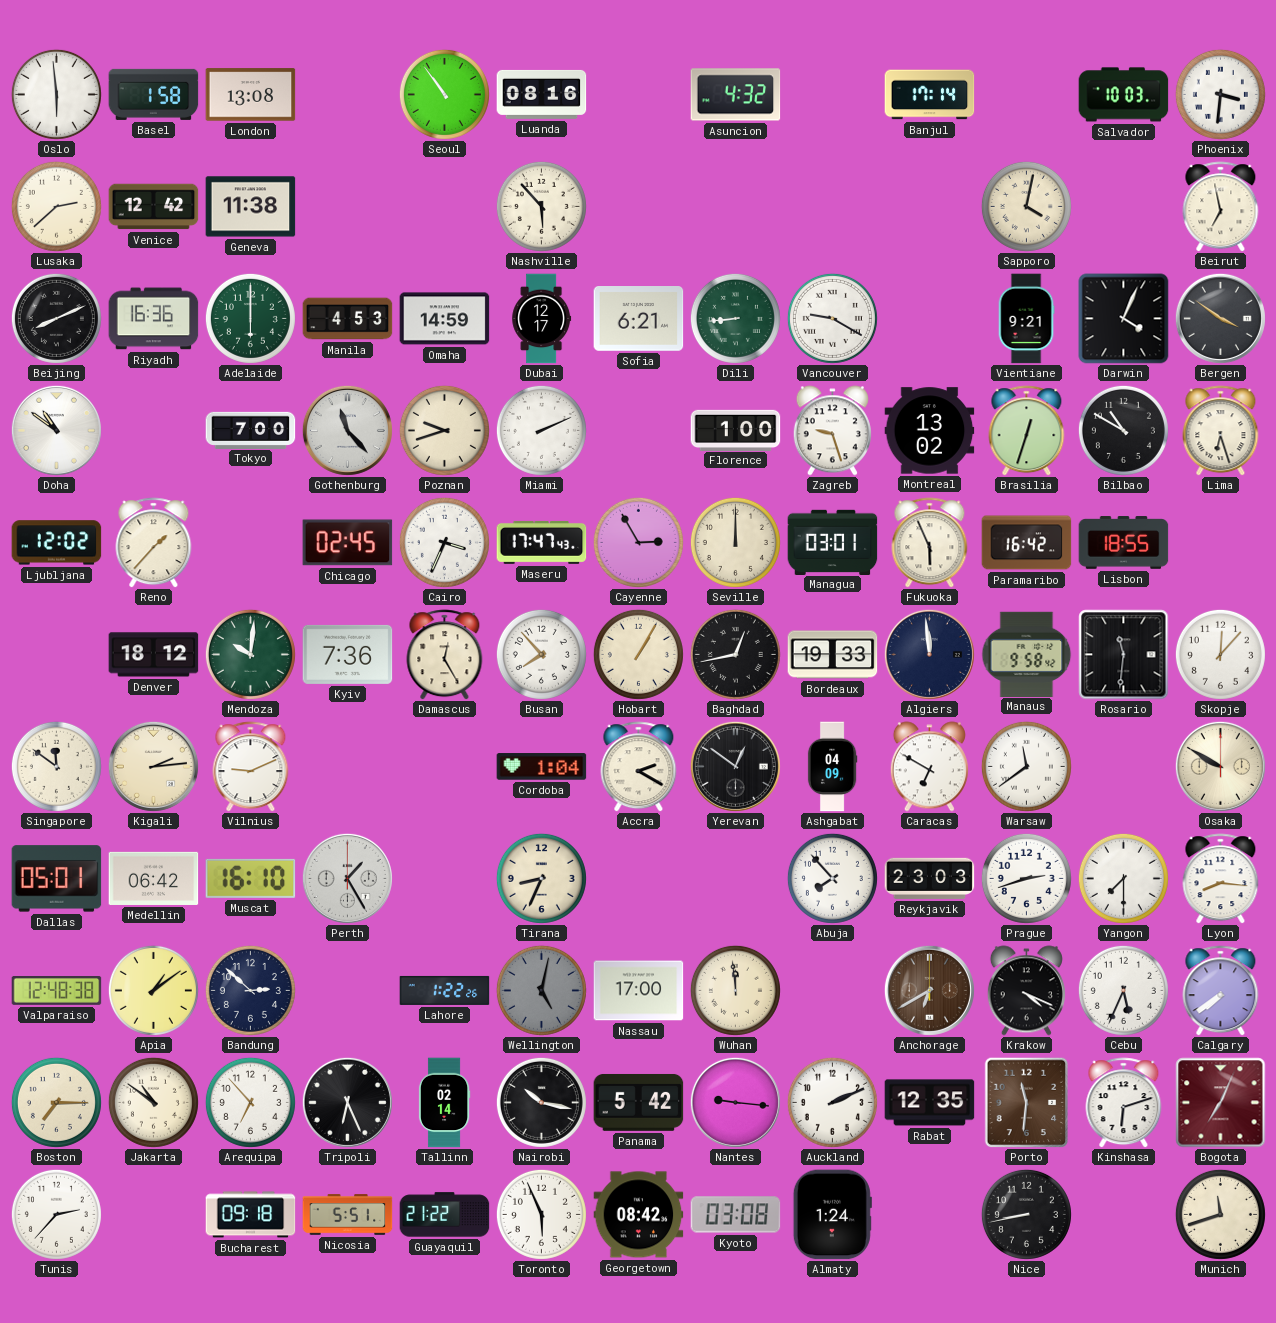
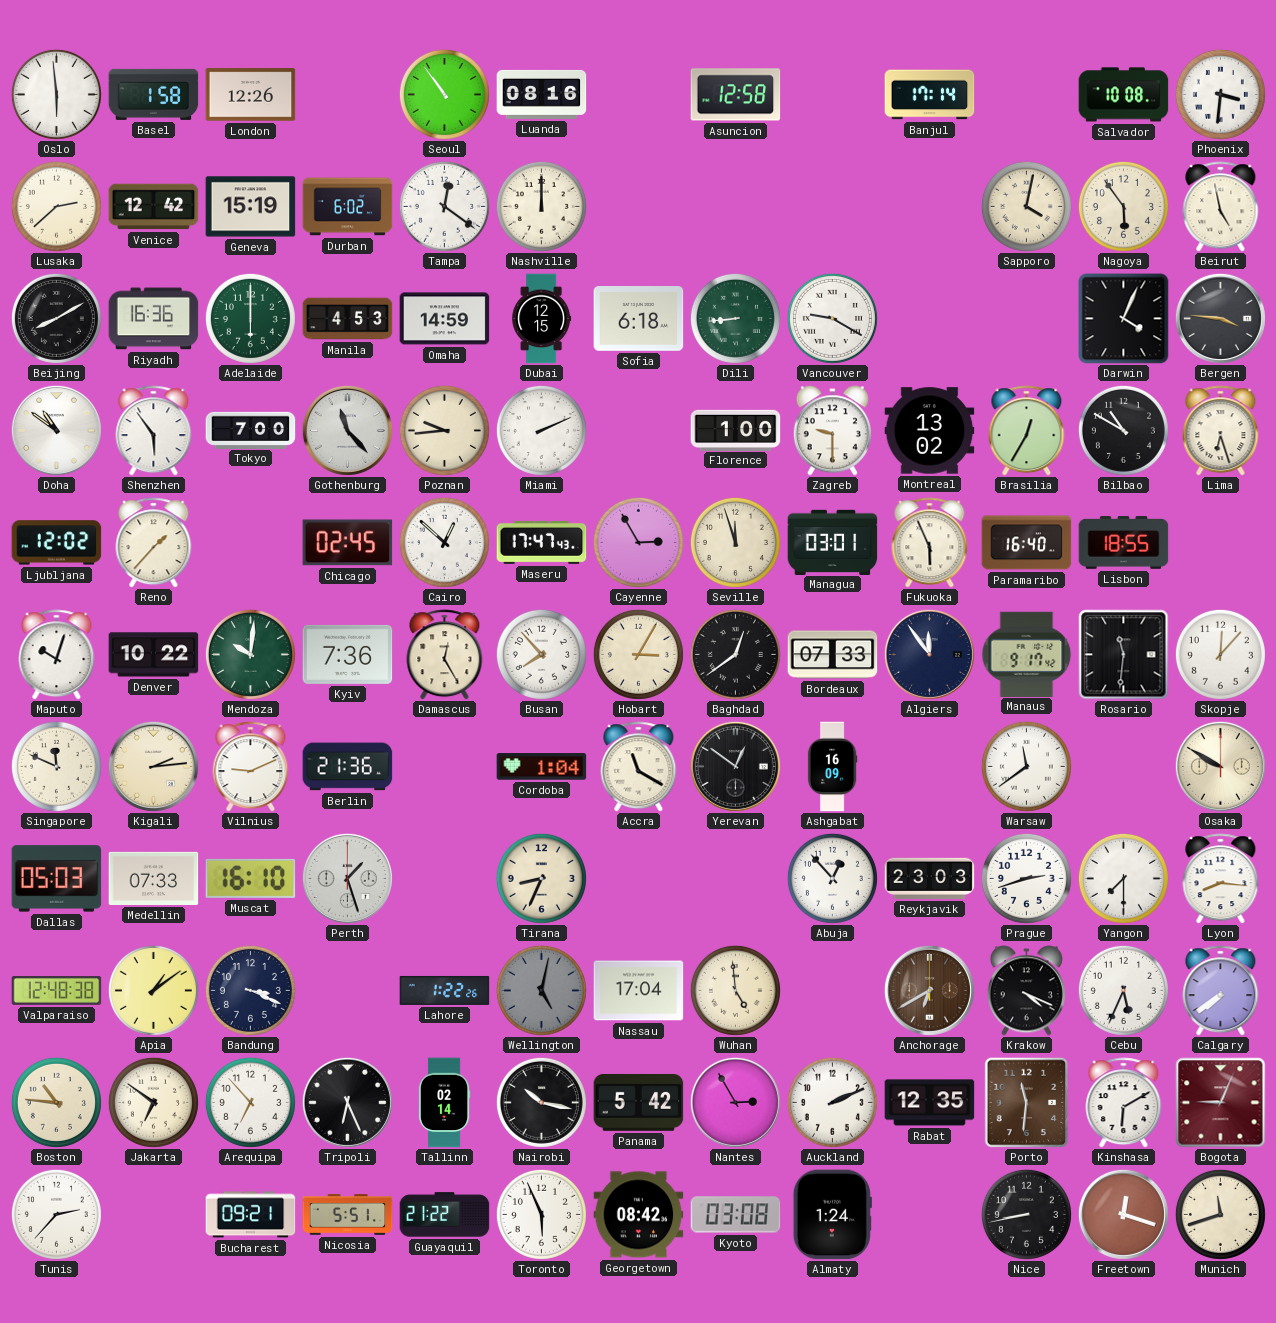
London: 13:08 -> 12:26 (251, 95)
Asuncion: 4:32 -> 12:58 (736, 95)
Salvador: 10:03 -> 10:08 (1124, 95)
Geneva: 11:38 -> 15:19 (251, 207)
Durban: none -> 6:02 (348, 207)
Tampa: none -> 12:21 (444, 206)
Nashville: 5:53 -> 12:00 (541, 206)
Nagoya: none -> 5:54 (1123, 206)
Beirut: 6:58 -> 4:58 (1221, 207)
Beijing: 8:11 -> 8:10 (56, 318)
Dubai: 12:17 -> 12:15 (542, 319)
Sofia: 6:21 -> 6:18 (639, 319)
Vientiane: 9:21 -> none (1026, 319)
Bergen: 3:51 -> 3:46 (1220, 318)
Shenzhen: none -> 5:54 (154, 431)
Poznan: 9:42 -> 9:44 (444, 430)
Zagreb: 9:27 -> 9:30 (832, 431)
Brasilia: 12:33 -> 12:35 (1027, 431)
Cairo: 3:34 -> 12:52 (444, 542)
Seville: 12:00 -> 11:57 (735, 542)
Paramaribo: 16:42 -> 16:40 (1027, 543)
Maputo: none -> 10:03 (57, 655)
Denver: 18:12 -> 10:22 (154, 655)
Hobart: 1:05 -> 3:05 (638, 654)
Baghdad: 12:43 -> 12:39 (735, 654)
Bordeaux: 19:33 -> 07:33 (833, 655)
Algiers: 11:59 -> 11:54 (929, 654)
Manaus: 9:58 -> 9:17 (1027, 654)
Singapore: 11:51 -> 11:49 (56, 766)
Berlin: none -> 21:36 (348, 767)
Accra: 2:20 -> 11:20 (639, 767)
Ashgabat: 04:09 -> 16:09 (832, 767)
Caracas: 6:50 -> none (929, 767)
Dallas: 05:01 -> 05:03 (57, 879)
Medellin: 06:42 -> 07:33 (154, 878)
Perth: 1:25 -> 1:27 (347, 878)
Abuja: 7:53 -> 12:53 (832, 878)
Bandung: 2:52 -> 3:19 (250, 990)
Nassau: 17:00 -> 17:04 (639, 991)
Wuhan: 11:59 -> 4:59 (735, 990)
Boston: 7:15 -> 10:46 (56, 1102)
Jakarta: 10:51 -> 6:51 (153, 1102)
Nantes: 9:16 -> 2:55 (735, 1102)
Kinshasa: 6:12 -> 6:10 (1124, 1103)
Bogota: 7:04 -> 9:04 (1221, 1103)
Bucharest: 09:18 -> 09:21 (251, 1215)
Freetown: none -> 12:18 (1123, 1214)
